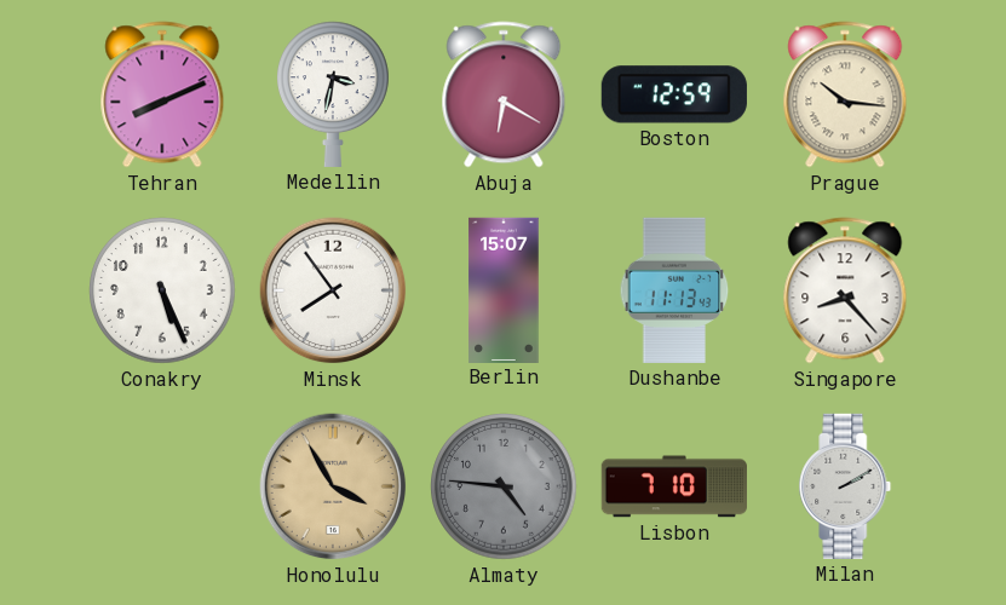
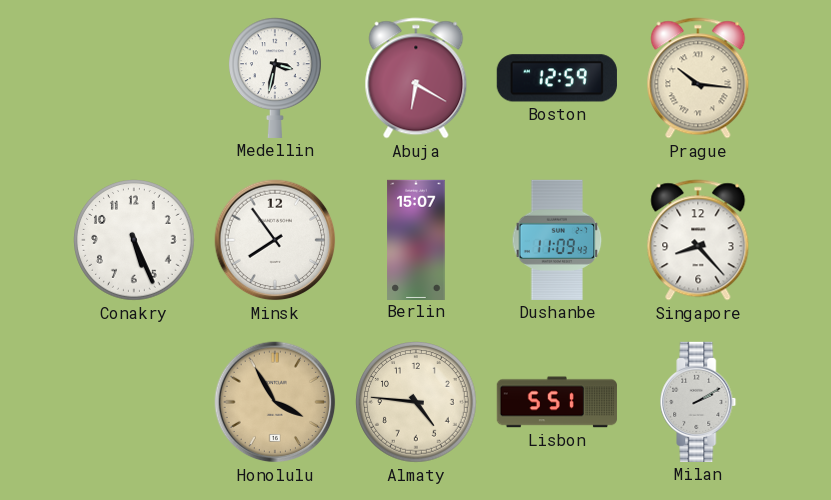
Tehran: 8:11 -> none (162, 94)
Dushanbe: 11:13 -> 11:09 (557, 240)
Almaty dial: grey -> cream (416, 402)
Lisbon: 7:10 -> 5:51 (557, 402)
